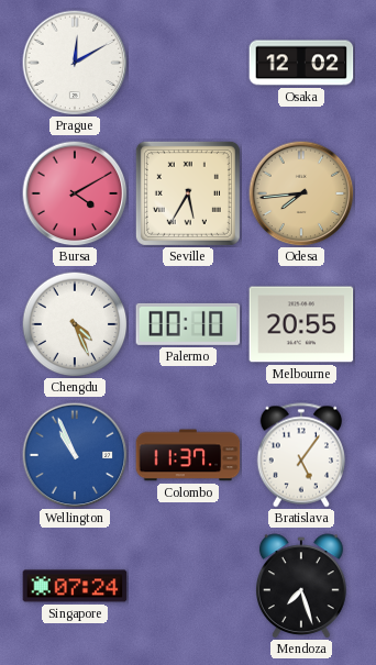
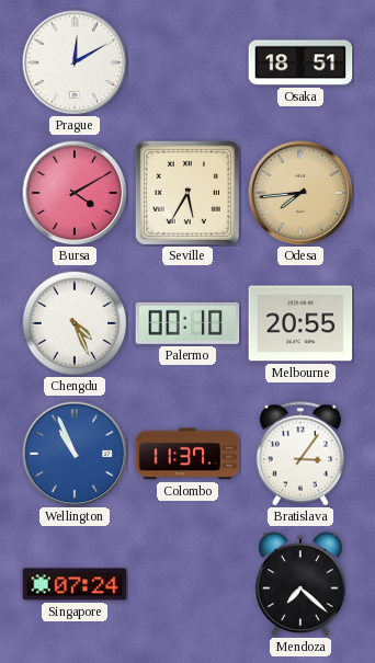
Osaka: 12:02 -> 18:51 (300, 62)
Bratislava: 5:06 -> 3:06 (299, 454)
Mendoza: 7:27 -> 7:22 (300, 584)
